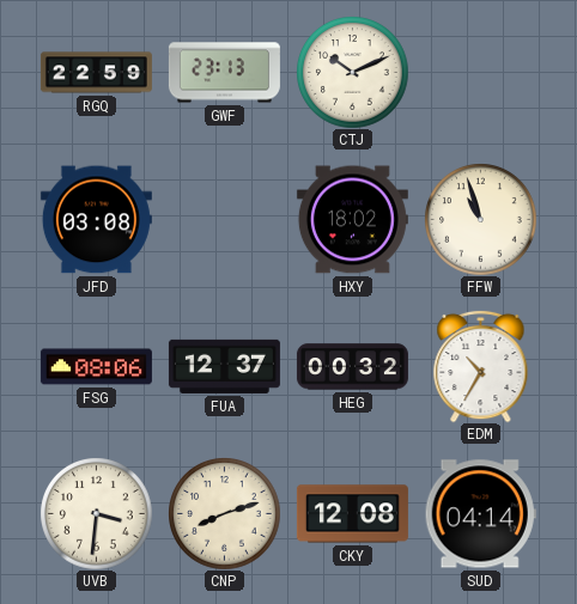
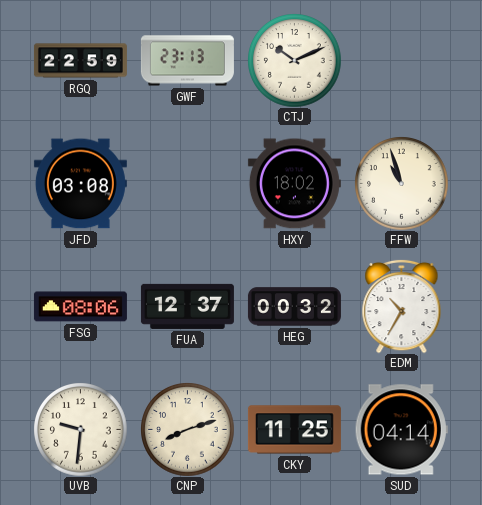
UVB: 3:31 -> 9:31 (80, 429)
CKY: 12:08 -> 11:25 (294, 430)
